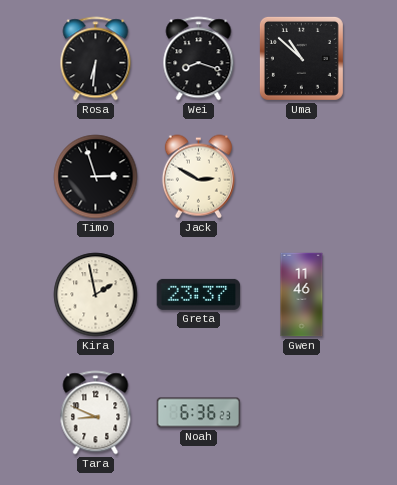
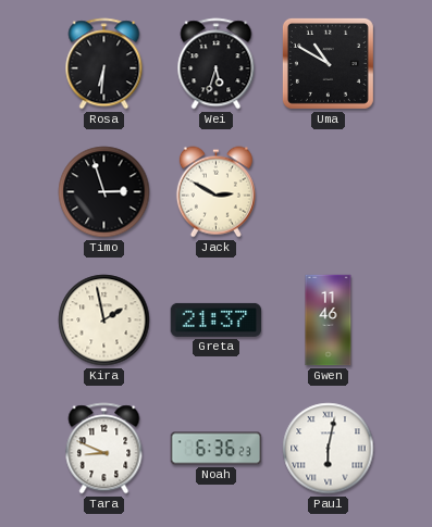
Wei: 8:18 -> 5:33 (217, 64)
Uma: 10:52 -> 10:50 (328, 63)
Greta: 23:37 -> 21:37 (217, 319)
Paul: none -> 6:02 (329, 449)
